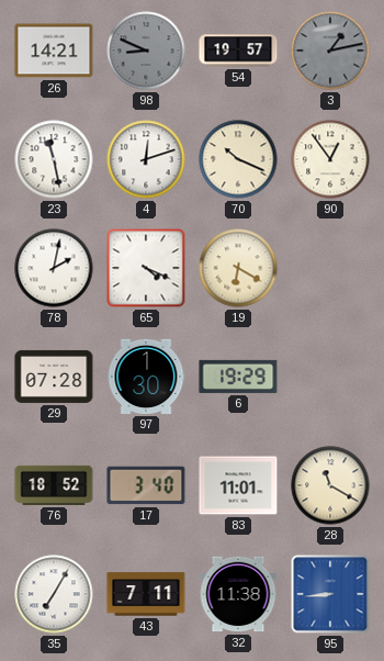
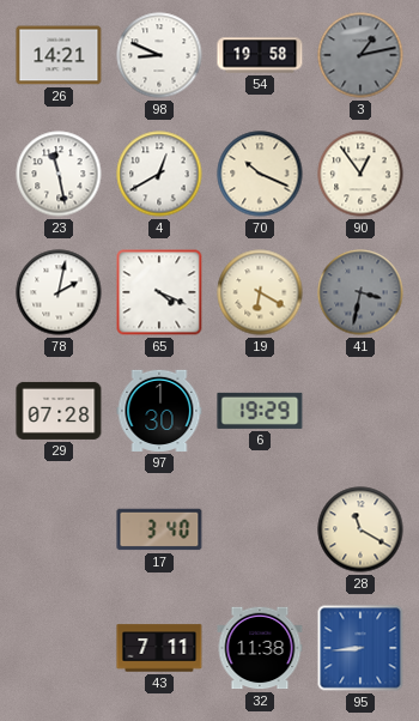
98 dial: grey -> white (159, 55)
54: 19:57 -> 19:58 (260, 55)
4: 12:12 -> 12:40 (159, 174)
41: none -> 3:32 (360, 292)
76: 18:52 -> none (54, 485)
83: 11:01 -> none (238, 485)
35: 7:05 -> none (54, 594)
